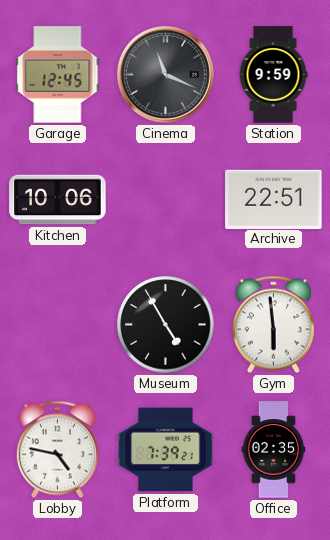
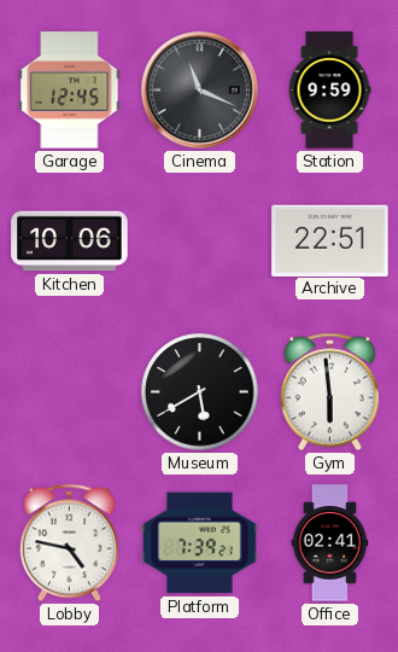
Museum: 4:55 -> 5:40 (200, 392)
Office: 02:35 -> 02:41 (330, 543)
